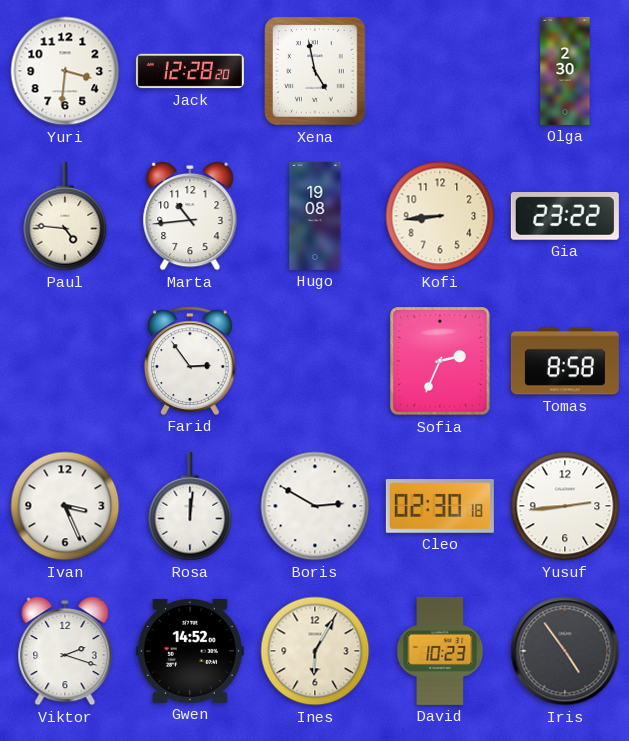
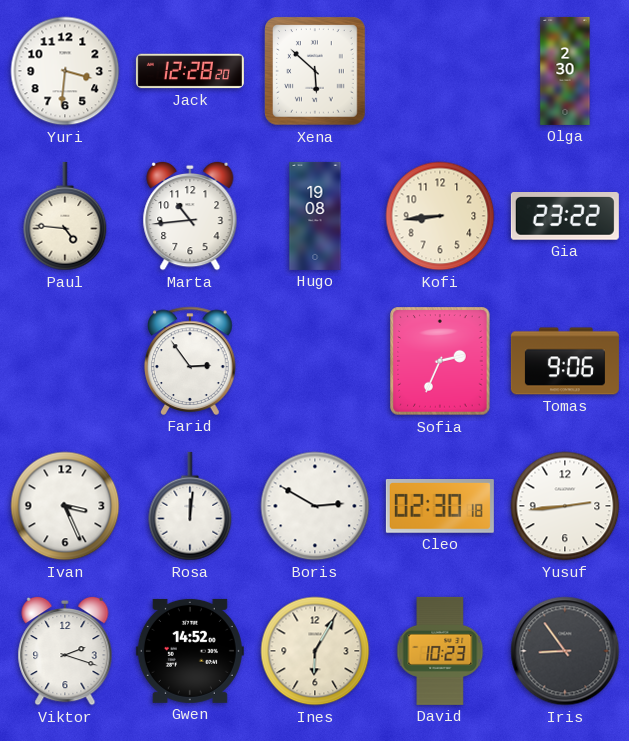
Xena: 4:58 -> 5:52 (315, 71)
Tomas: 8:58 -> 9:06 (565, 361)
Iris: 4:54 -> 8:54 (565, 651)
